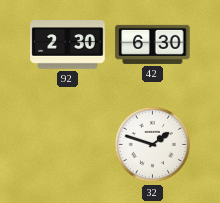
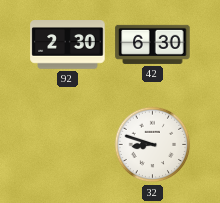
32: 1:48 -> 8:48 (153, 145)
